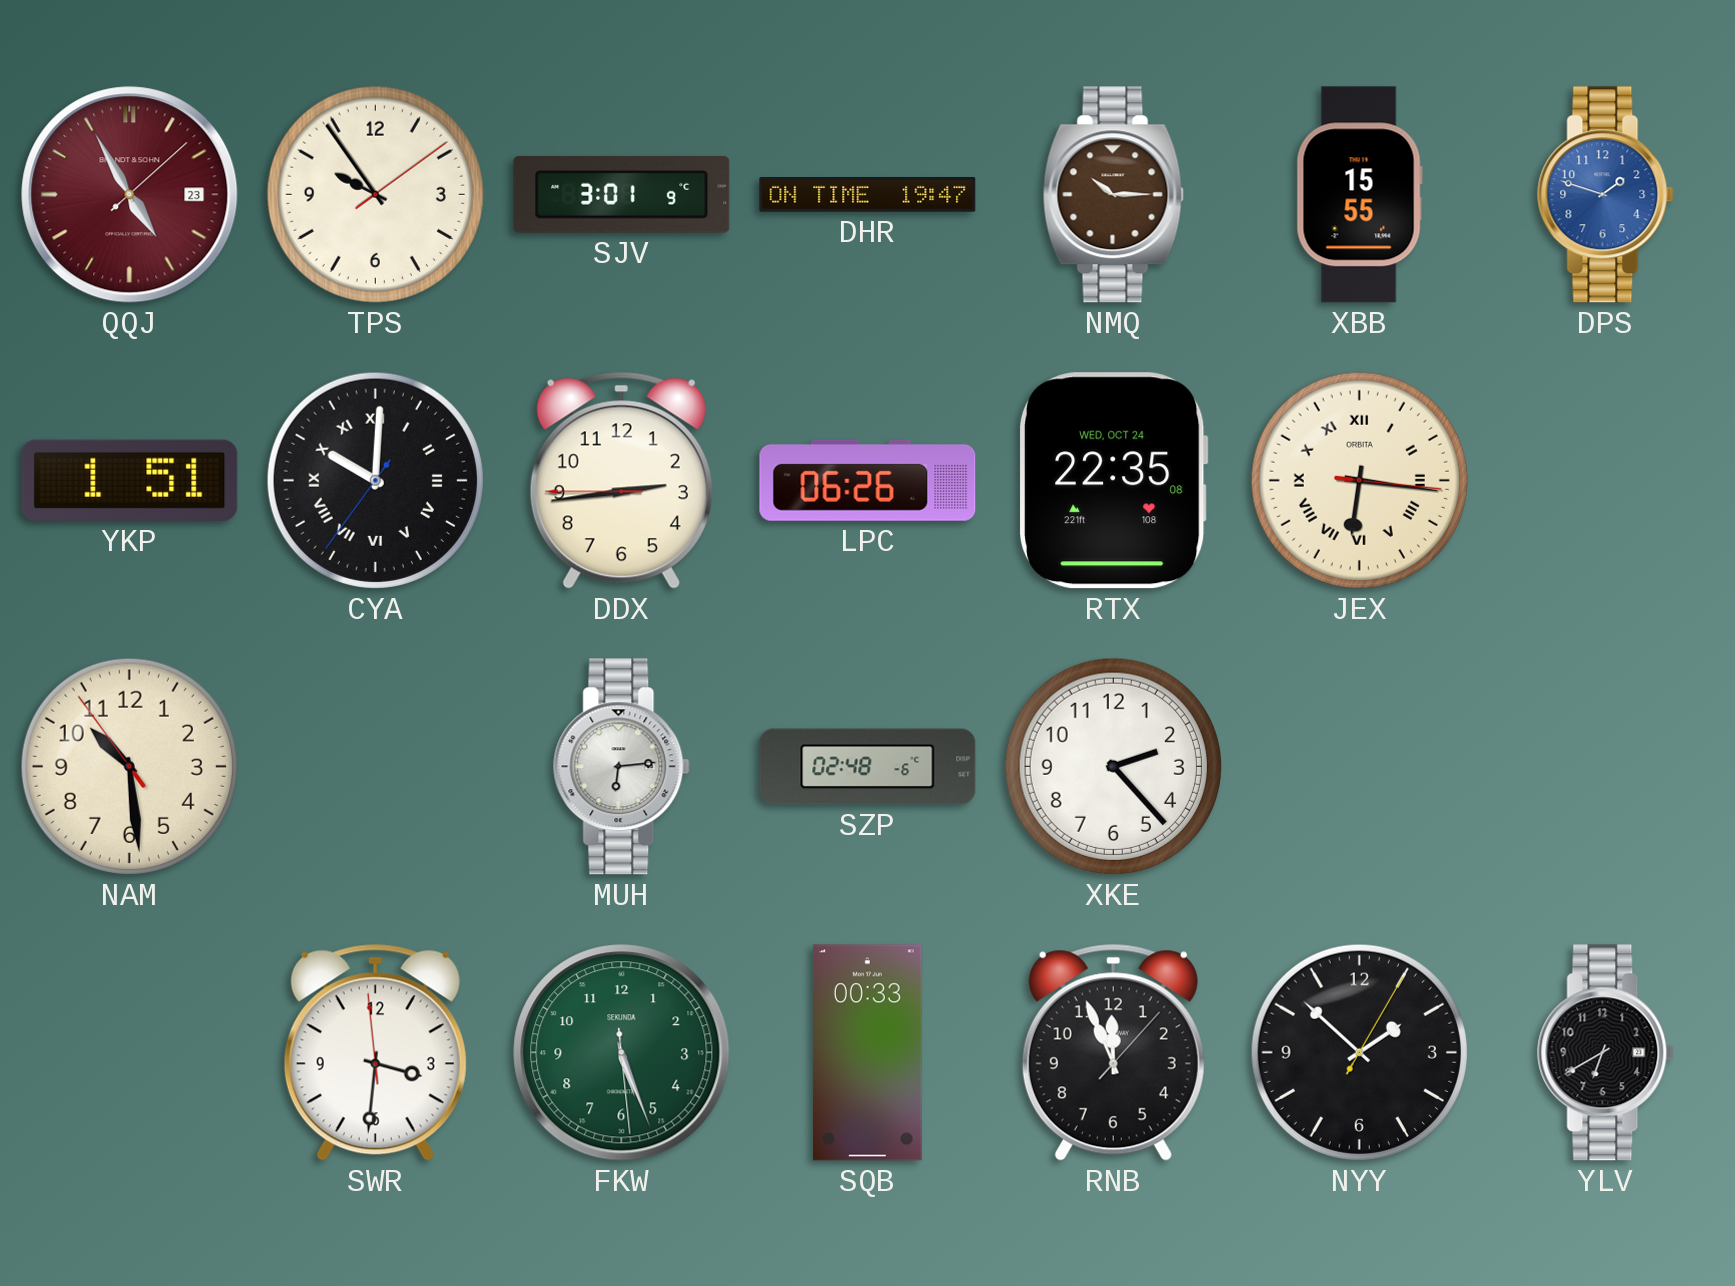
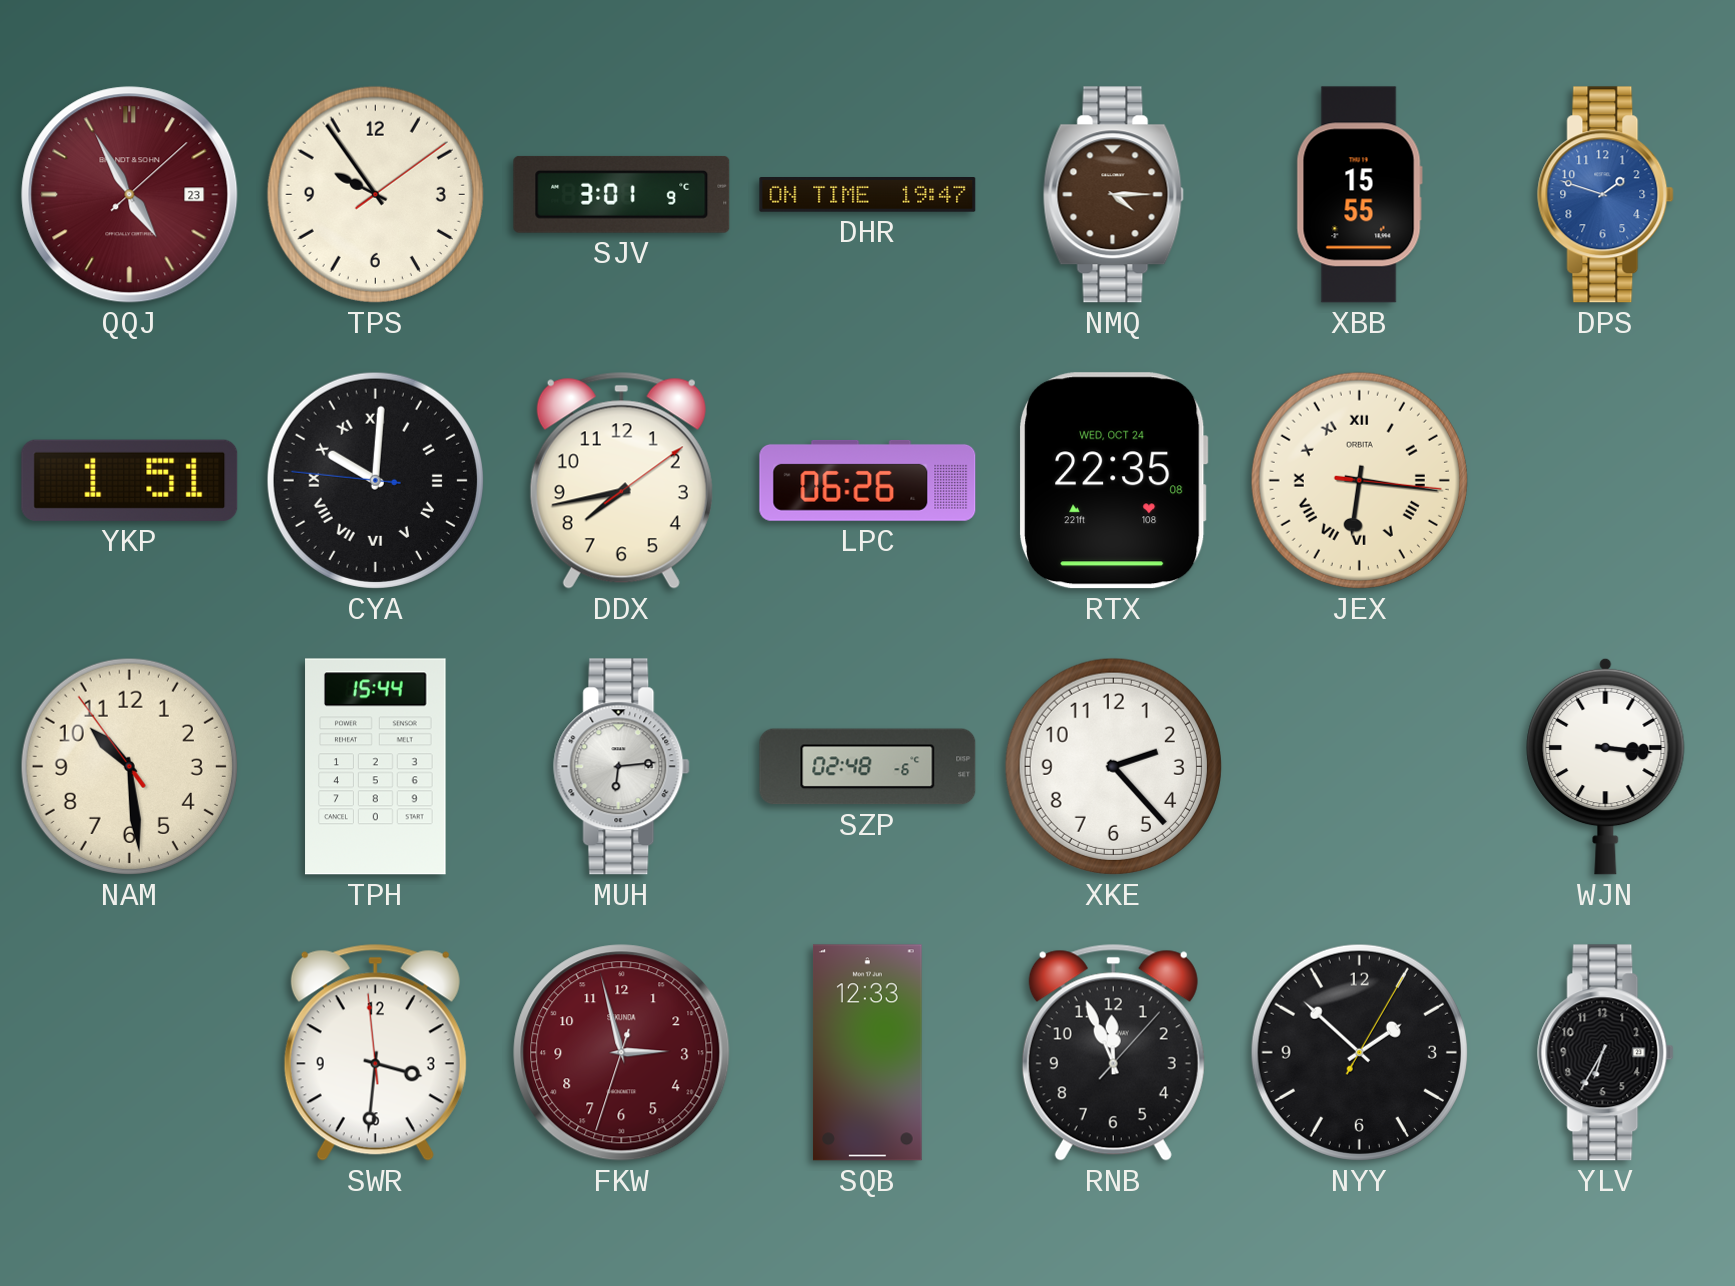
NMQ: 10:15 -> 4:15 (1113, 195)
CYA: 10:00:36 -> 10:00:46 (375, 480)
DDX: 2:43 -> 7:43 (621, 480)
TPH: none -> 15:44 (376, 767)
WJN: none -> 3:16 (1606, 766)
FKW: 5:26 -> 2:57 (622, 1053)
FKW dial: green -> burgundy (622, 1053)
SQB: 00:33 -> 12:33 (867, 1053)
YLV: 6:40 -> 6:35 (1606, 1053)
